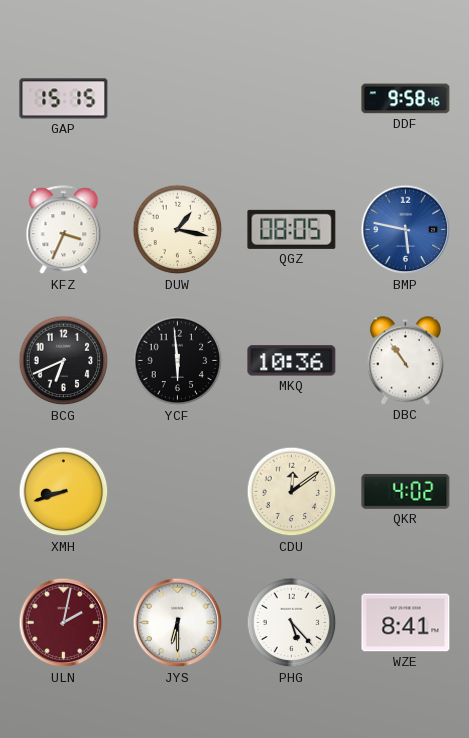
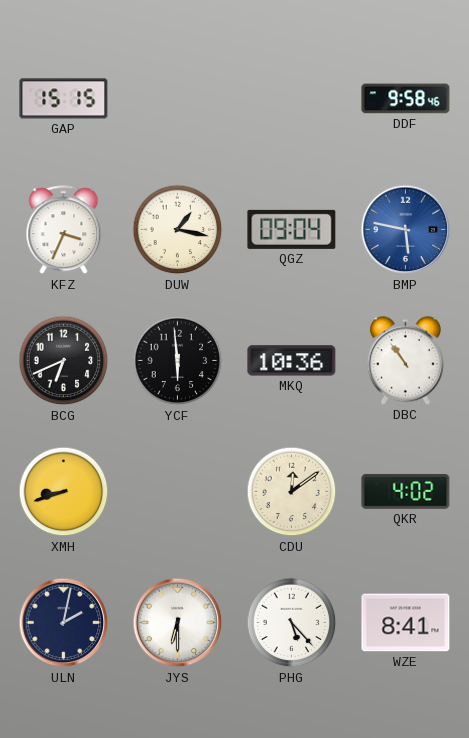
QGZ: 08:05 -> 09:04 (292, 229)
ULN dial: burgundy -> navy (64, 623)
